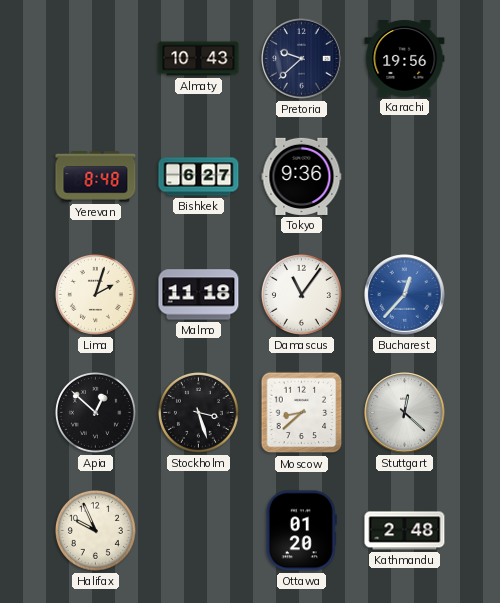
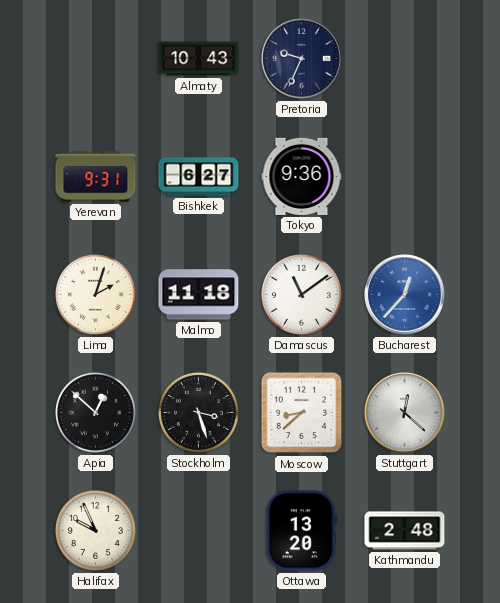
Pretoria: 9:38 -> 9:34 (302, 59)
Karachi: 19:56 -> none (405, 59)
Yerevan: 8:48 -> 9:31 (96, 177)
Damascus: 11:06 -> 11:09 (301, 294)
Ottawa: 01:20 -> 13:20 (301, 531)
